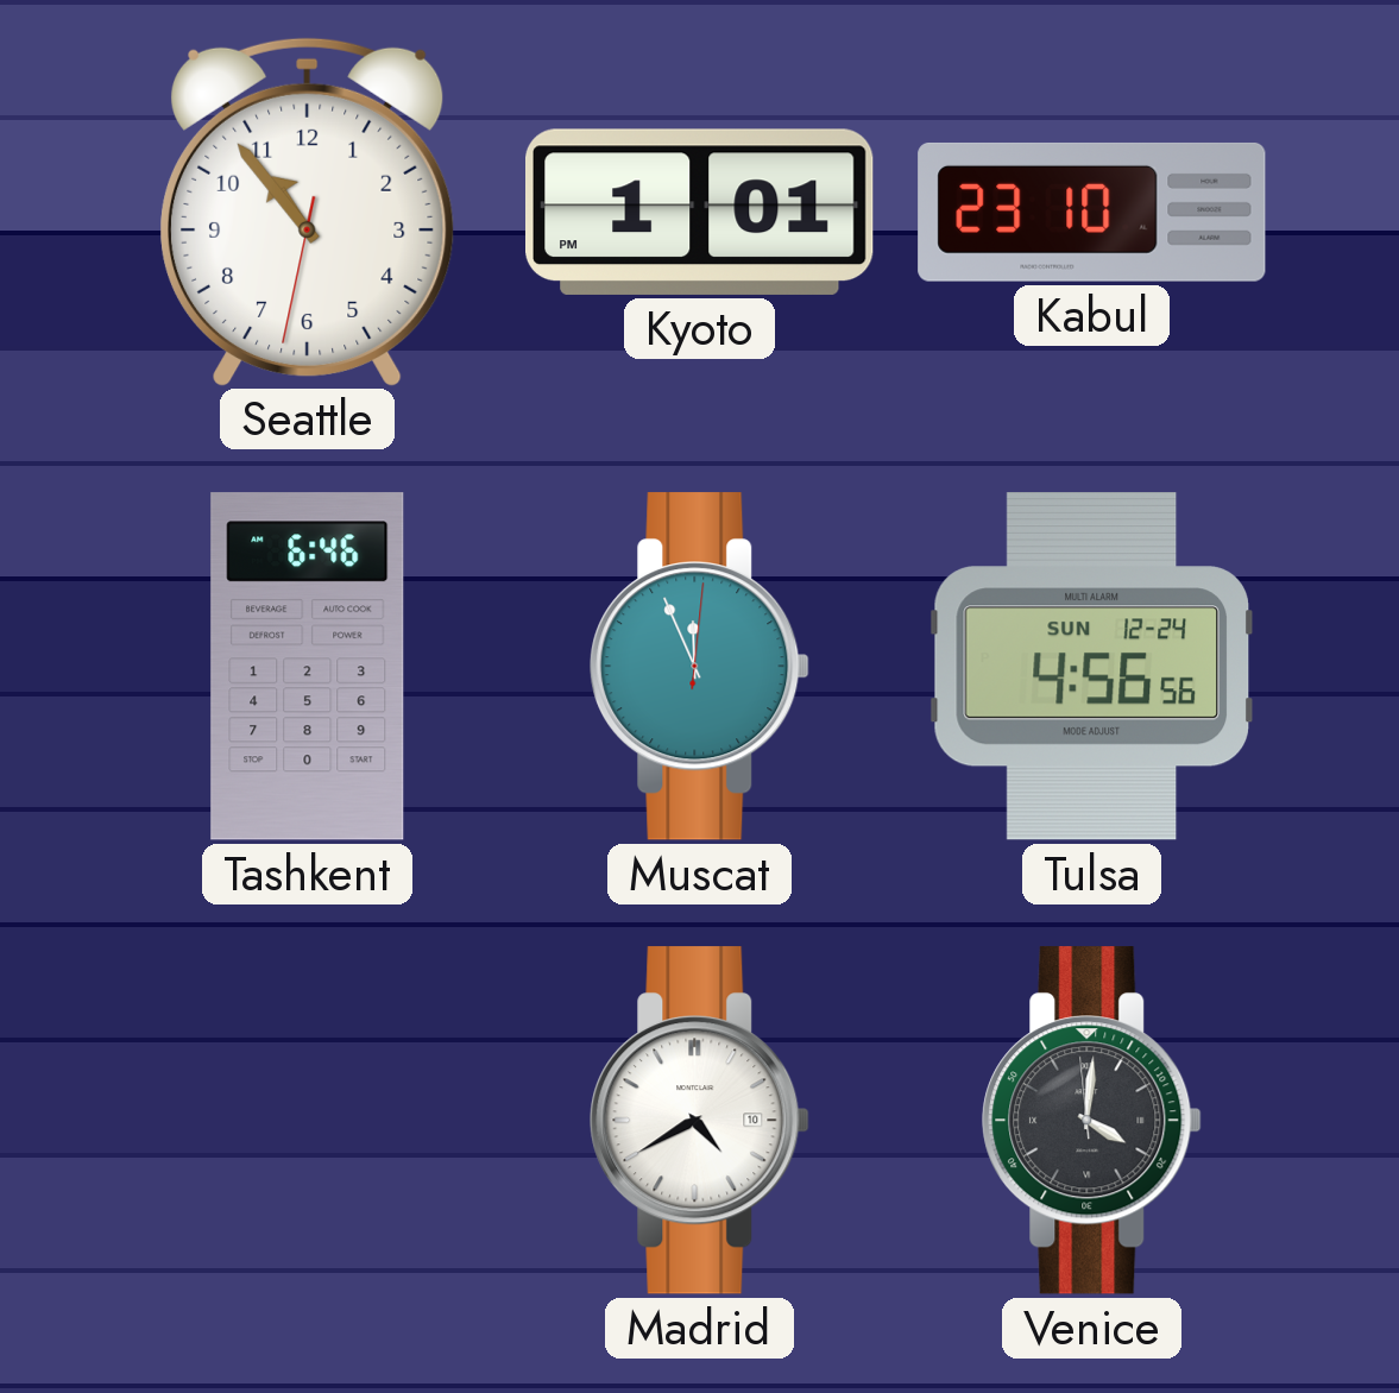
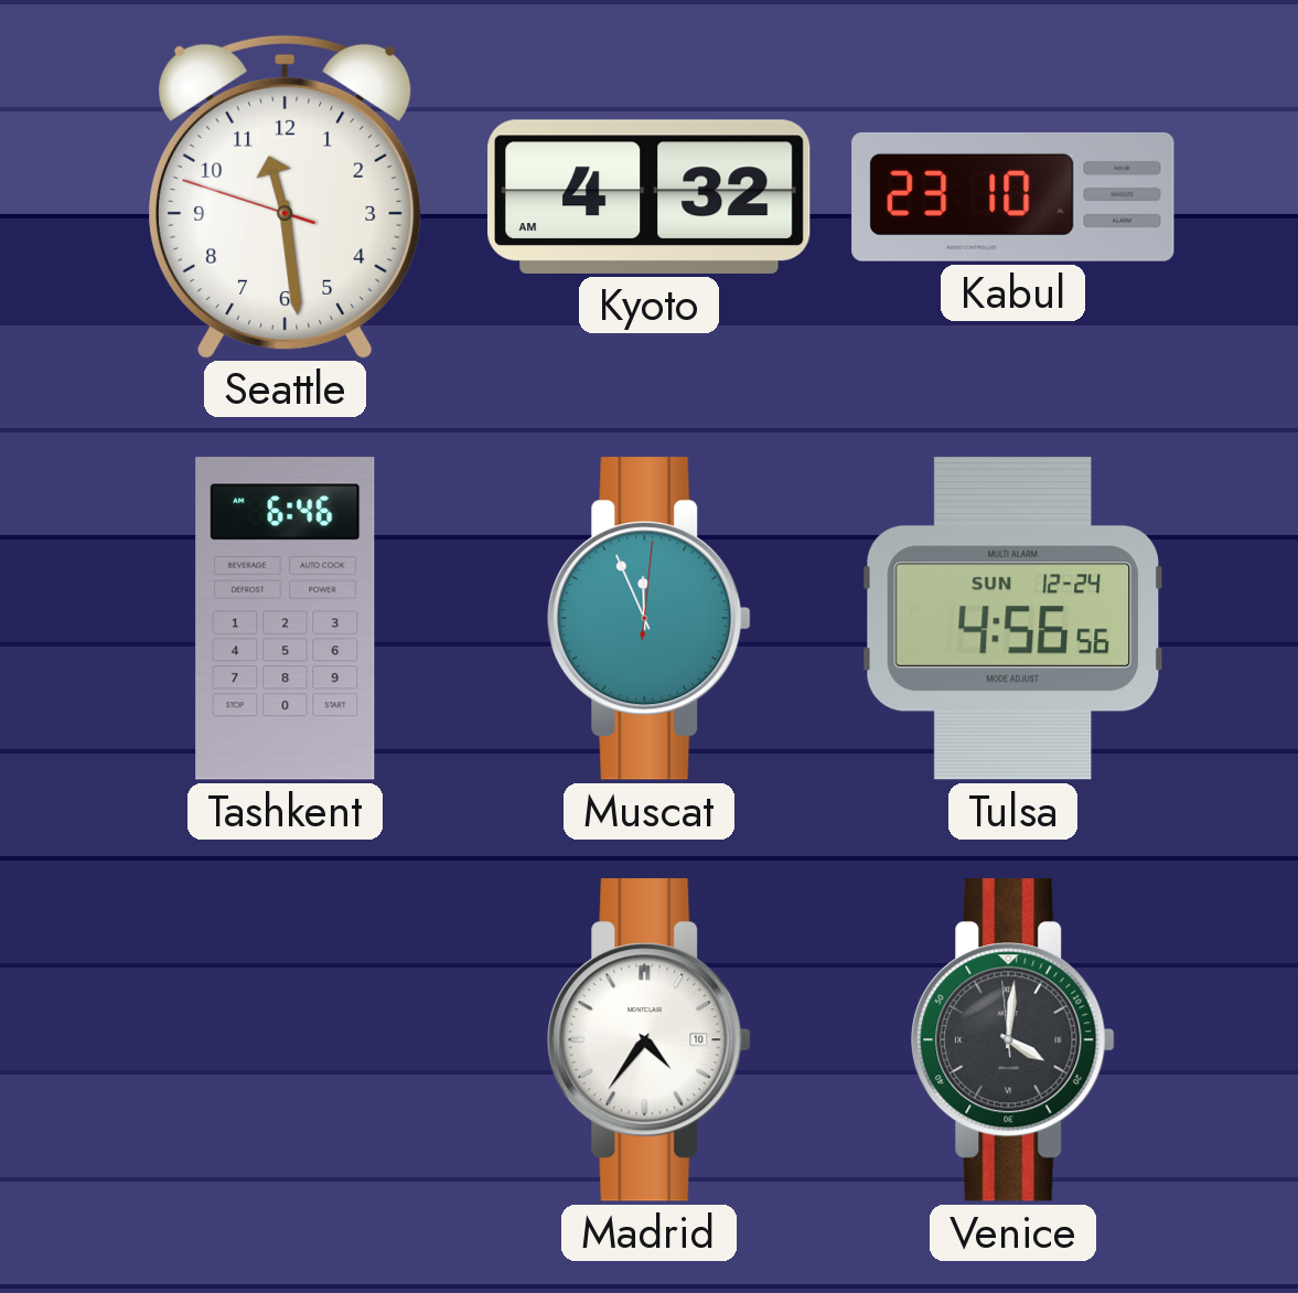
Seattle: 10:53 -> 11:28 (286, 196)
Kyoto: 1:01 -> 4:32 (650, 196)
Madrid: 4:40 -> 4:36 (650, 1040)
